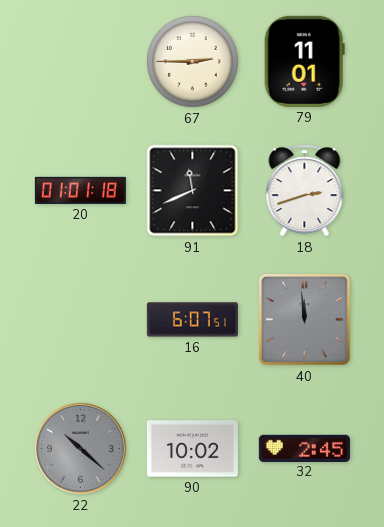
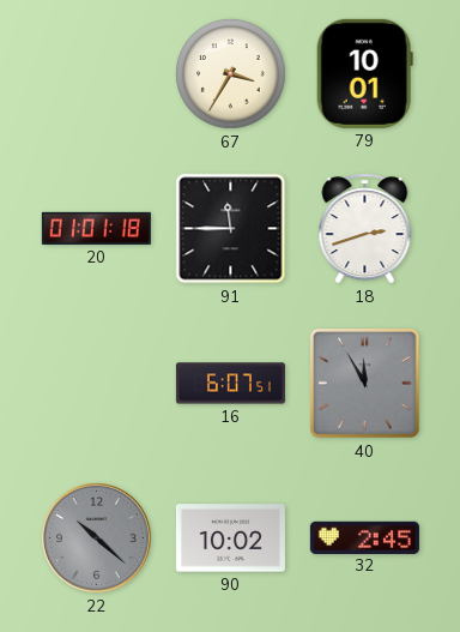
67: 2:45 -> 3:35 (231, 74)
79: 11:01 -> 10:01 (364, 73)
91: 11:41 -> 11:45 (231, 229)
40: 11:59 -> 11:55 (365, 384)
